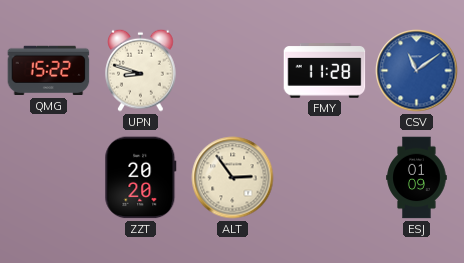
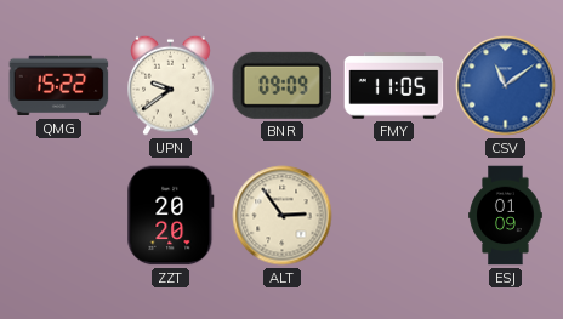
UPN: 8:48 -> 9:39 (171, 85)
BNR: none -> 09:09 (283, 85)
FMY: 11:28 -> 11:05 (394, 86)
